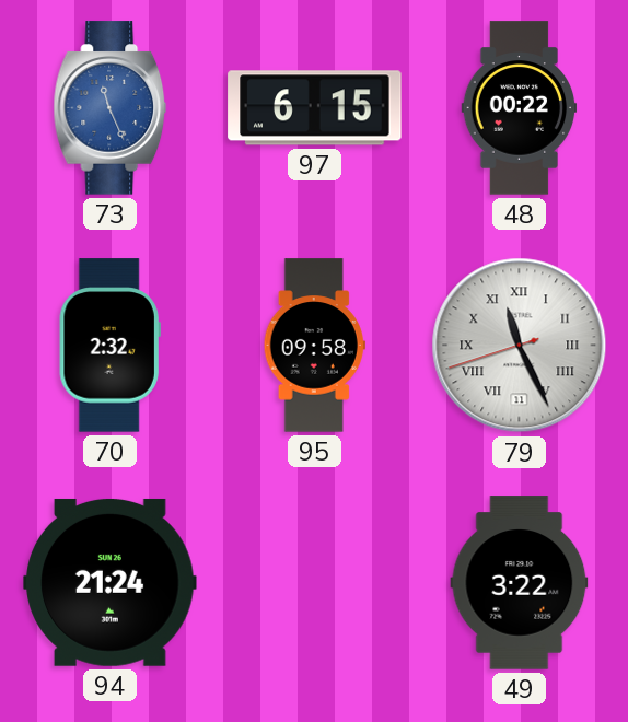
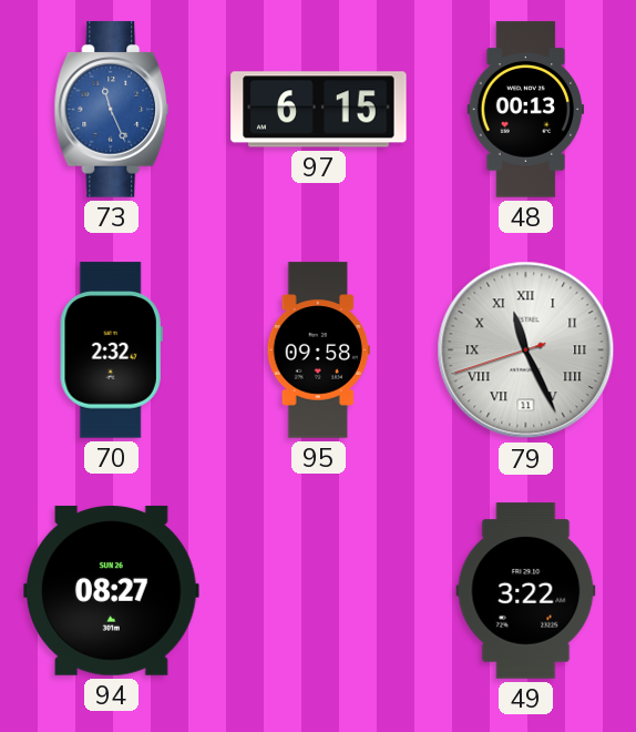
48: 00:22 -> 00:13 (526, 110)
94: 21:24 -> 08:27 (112, 590)
